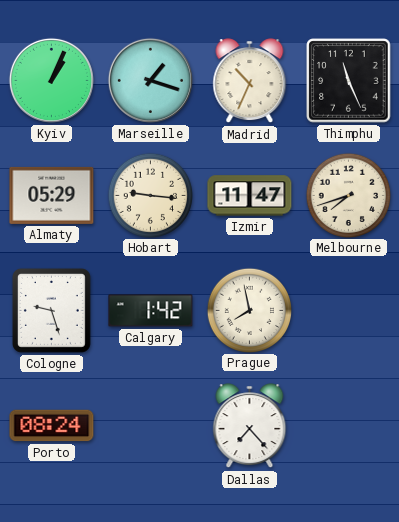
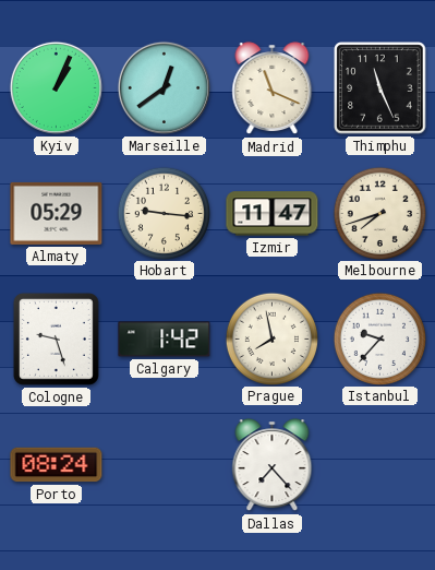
Marseille: 1:18 -> 12:39 (164, 87)
Madrid: 10:34 -> 11:19 (273, 88)
Istanbul: none -> 9:37 (379, 339)
